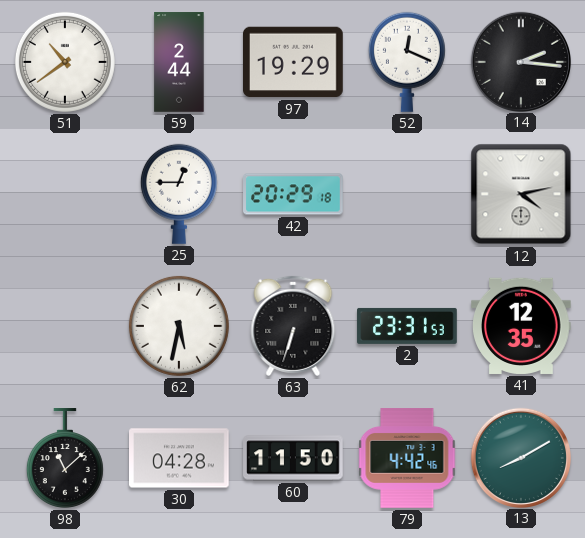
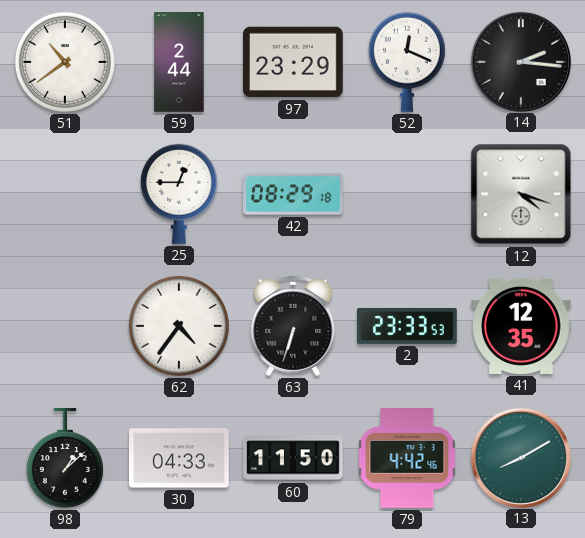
97: 19:29 -> 23:29 (294, 62)
42: 20:29 -> 08:29 (293, 194)
12: 4:13 -> 4:18 (521, 194)
62: 5:32 -> 4:36 (179, 326)
2: 23:31 -> 23:33 (407, 326)
98: 11:08 -> 1:08 (65, 458)
30: 04:28 -> 04:33 (180, 458)
